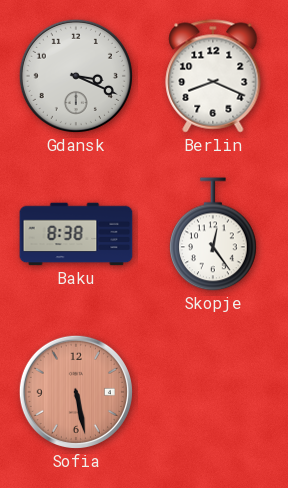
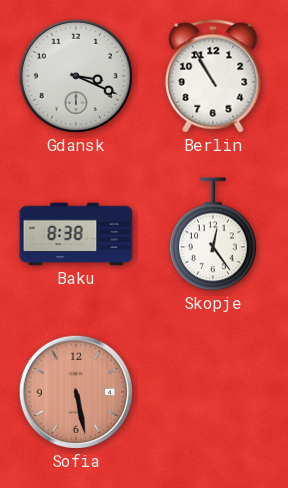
Berlin: 8:19 -> 10:55 (213, 76)
